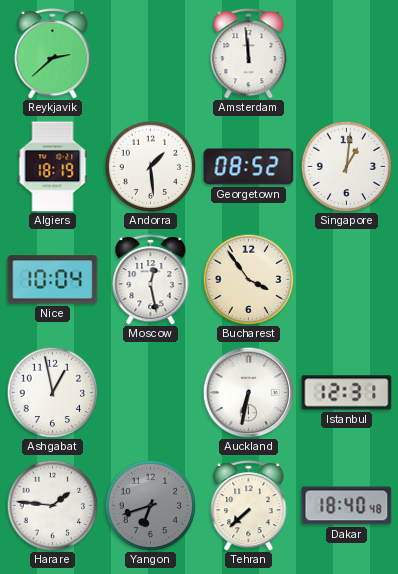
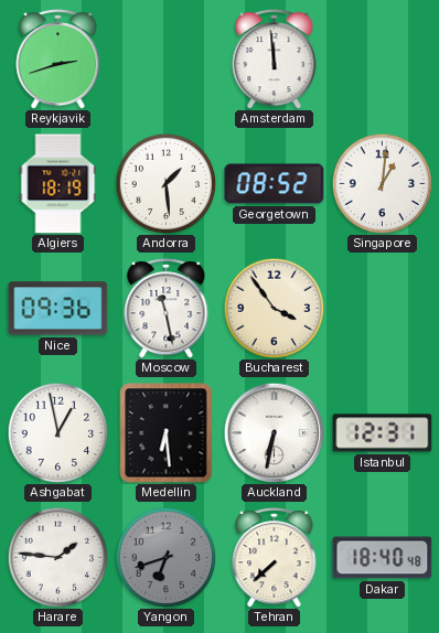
Reykjavik: 2:38 -> 2:42 (58, 60)
Nice: 10:04 -> 09:36 (58, 309)
Moscow: 12:28 -> 11:28 (167, 309)
Medellin: none -> 6:29 (167, 433)
